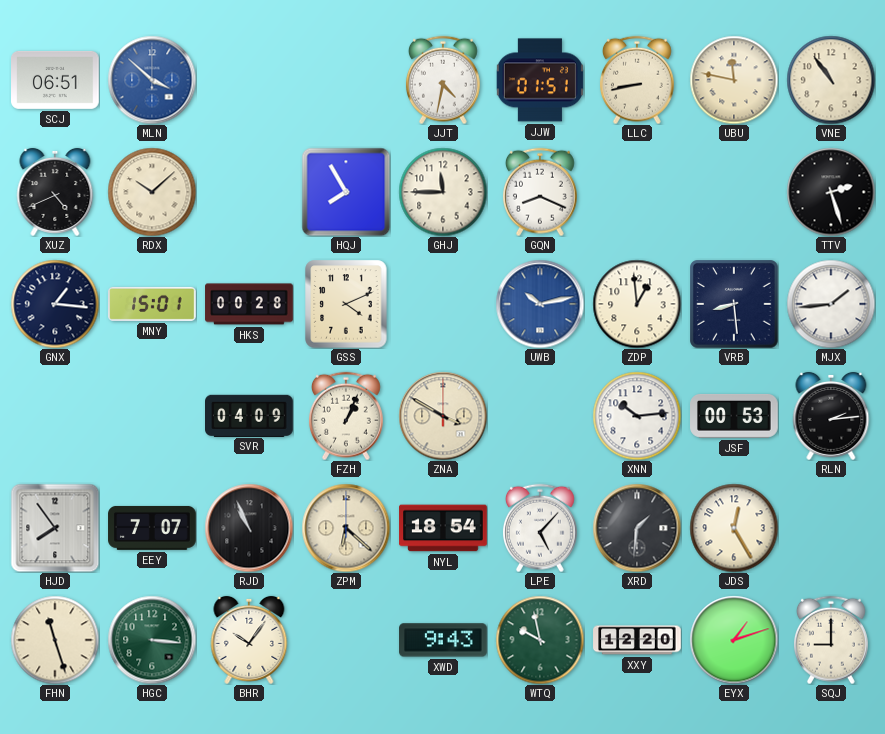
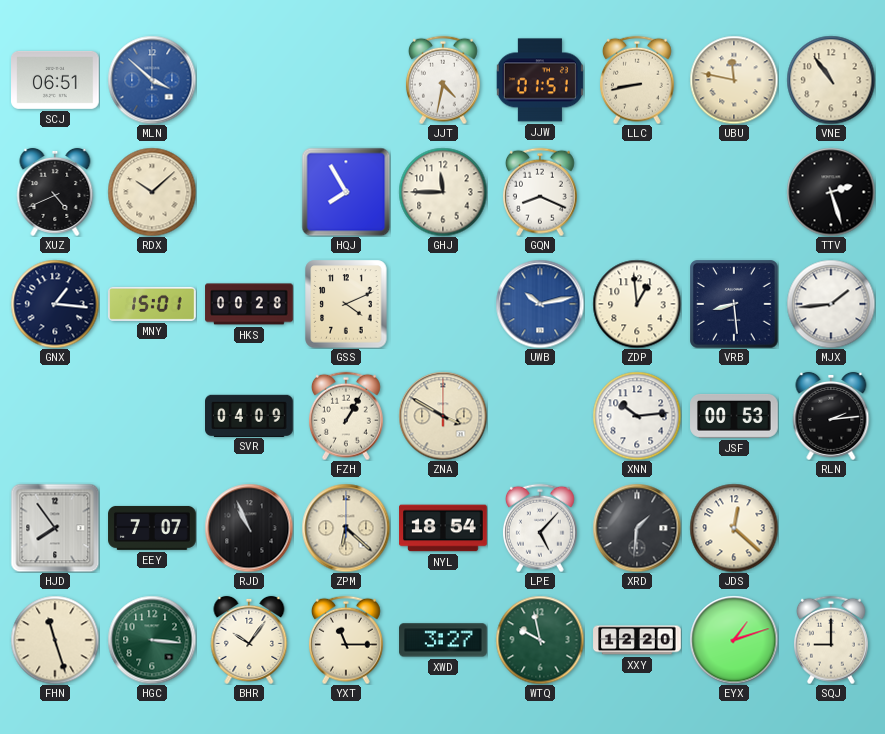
FZH: 1:04 -> 1:05 (346, 416)
JDS: 12:25 -> 12:22 (734, 528)
YXT: none -> 11:15 (346, 640)
XWD: 9:43 -> 3:27 (443, 640)
